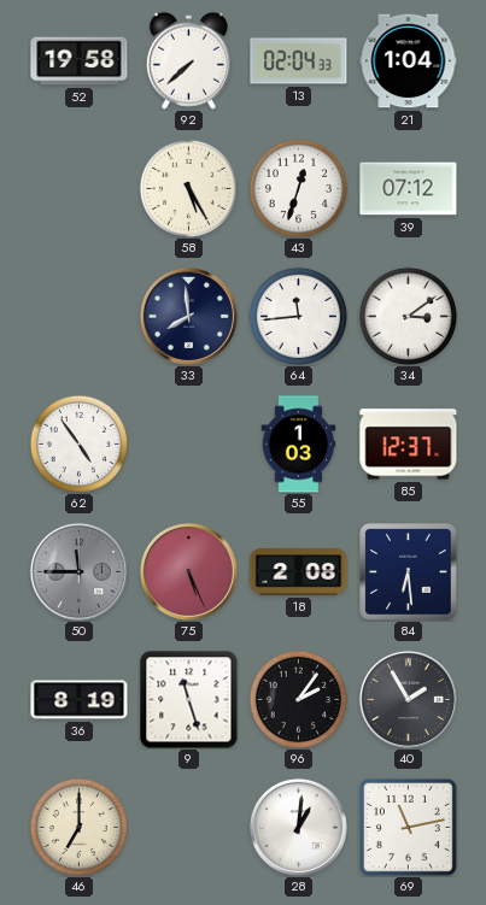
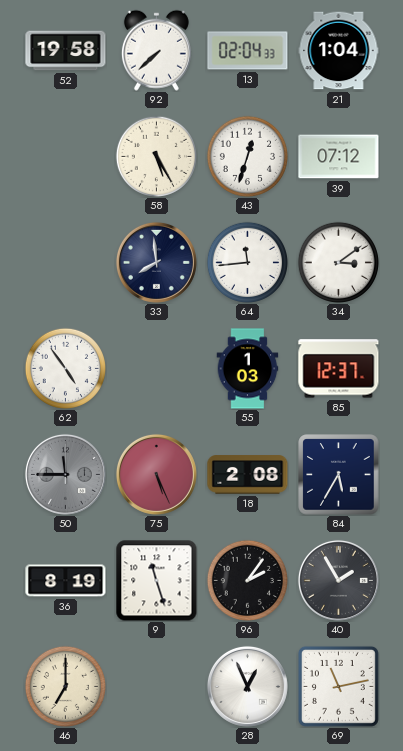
84: 6:29 -> 5:35 (339, 475)
28: 1:01 -> 12:56 (247, 686)
